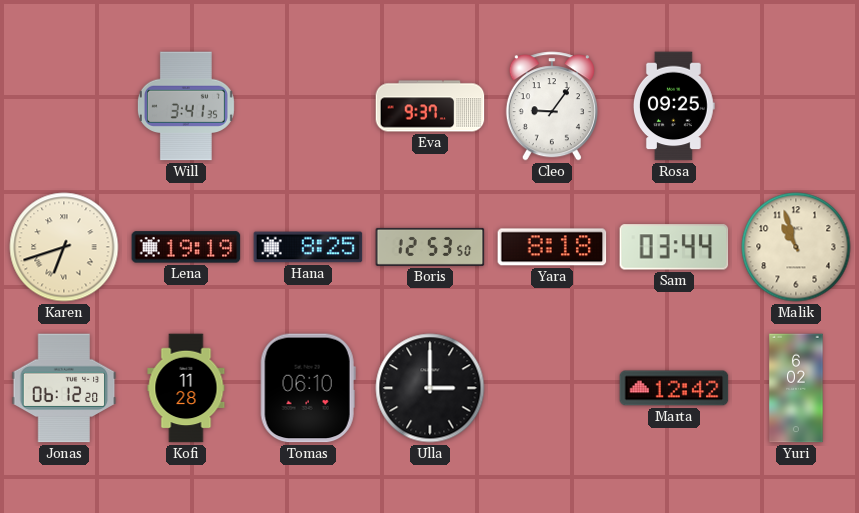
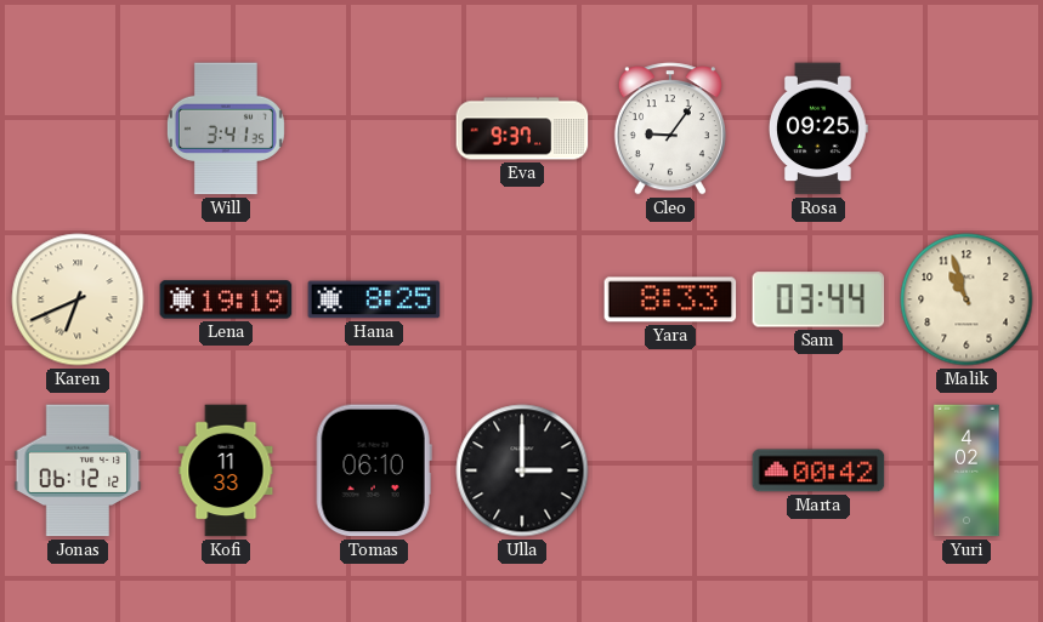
Karen: 6:42 -> 6:41 (78, 299)
Boris: 12:53 -> none (430, 247)
Yara: 8:18 -> 8:33 (670, 299)
Jonas: 06:12:20 -> 06:12:12 (78, 470)
Kofi: 11:28 -> 11:33 (226, 470)
Marta: 12:42 -> 00:42 (818, 470)
Yuri: 6:02 -> 4:02 (967, 470)
